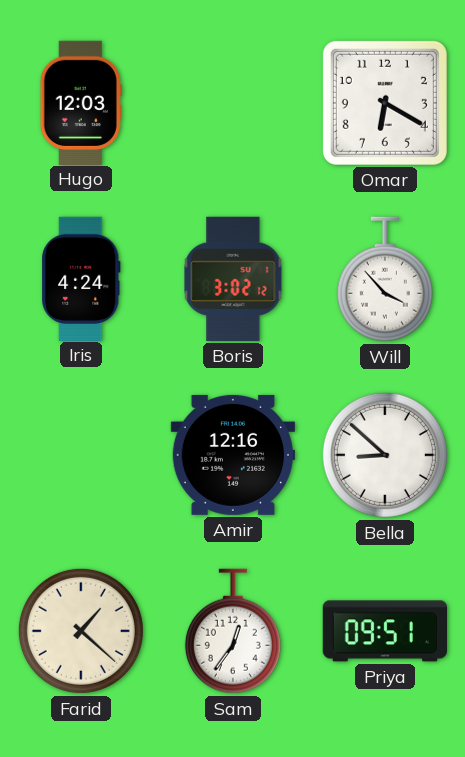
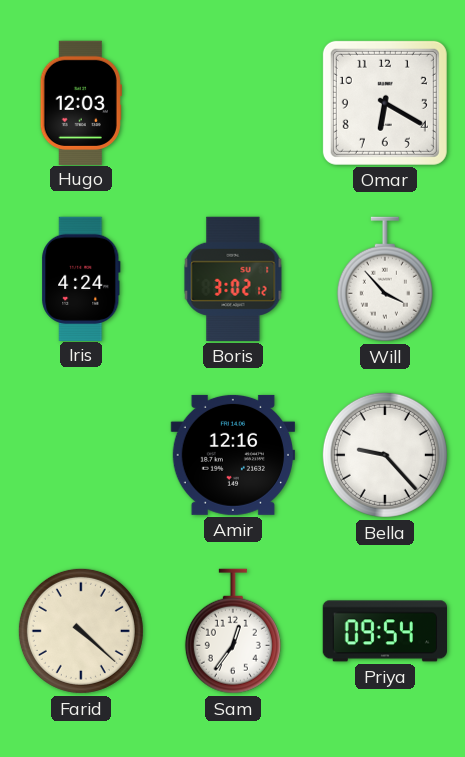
Bella: 8:52 -> 9:23 (385, 455)
Farid: 1:22 -> 4:22 (81, 631)
Priya: 09:51 -> 09:54 (384, 631)
